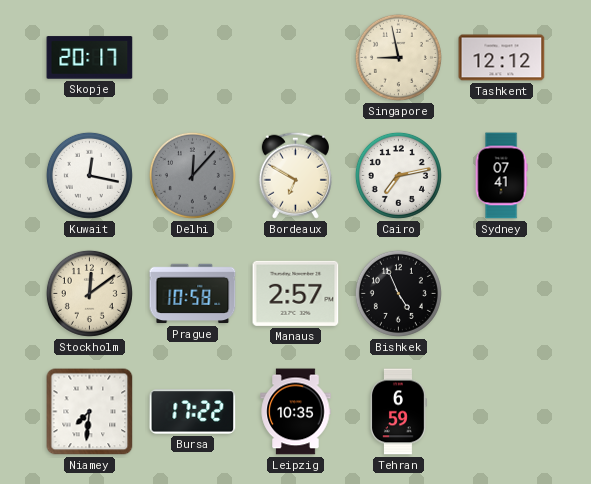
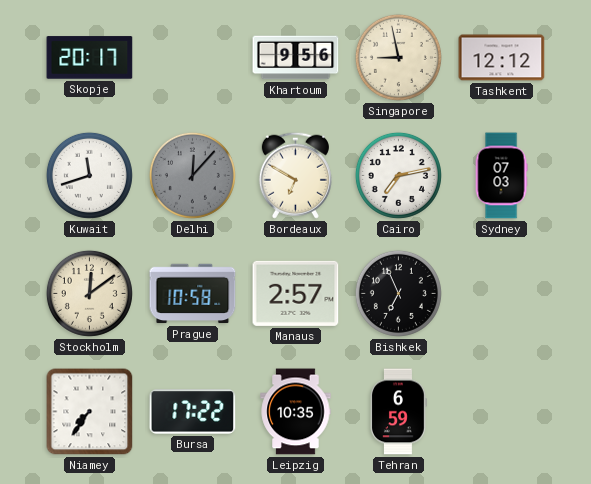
Khartoum: none -> 9:56 (296, 58)
Kuwait: 12:17 -> 11:42 (89, 175)
Sydney: 07:41 -> 07:03 (501, 176)
Bishkek: 4:56 -> 6:56 (398, 293)
Niamey: 7:31 -> 7:36 (90, 412)
